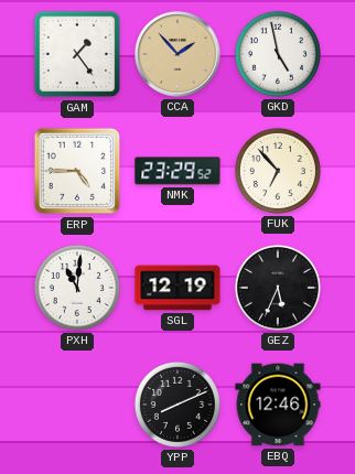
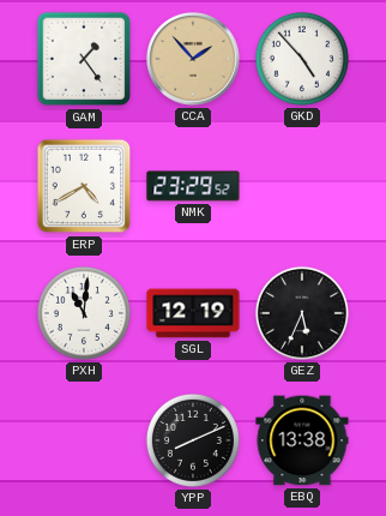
GKD: 4:58 -> 4:53 (302, 59)
ERP: 4:45 -> 4:40 (84, 186)
FUK: 6:53 -> none (278, 171)
EBQ: 12:46 -> 13:38 (302, 440)
